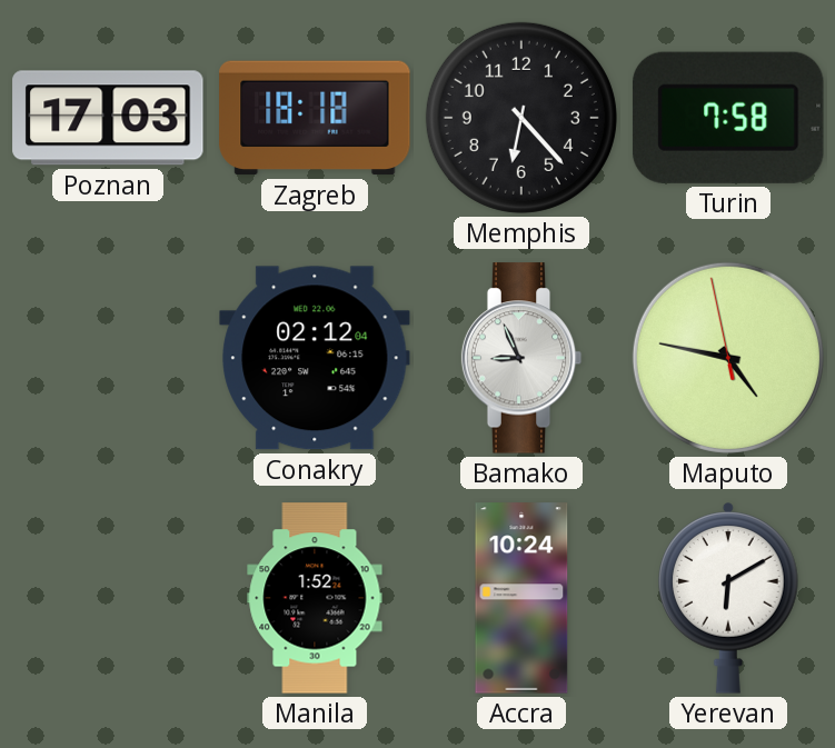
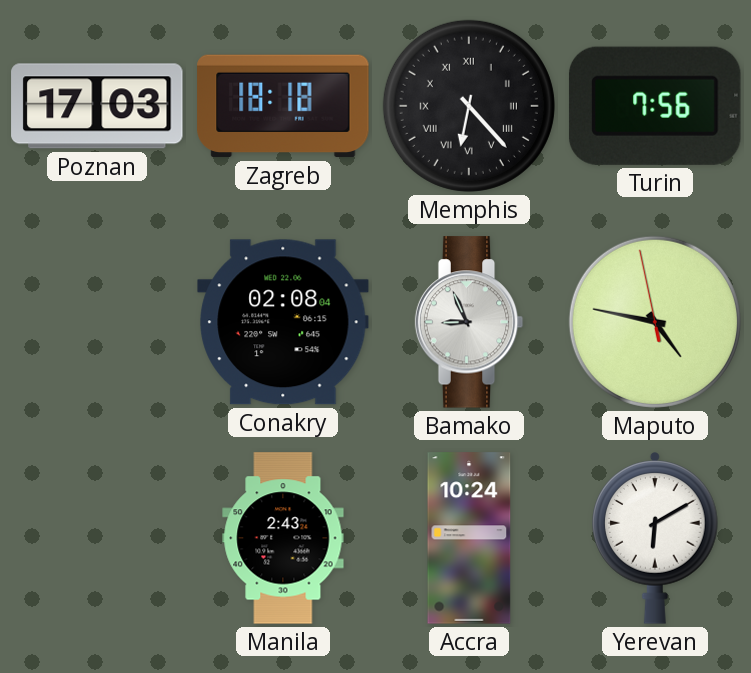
Memphis numerals: Arabic -> Roman (469, 106)
Turin: 7:58 -> 7:56 (655, 106)
Conakry: 02:12 -> 02:08 (283, 322)
Manila: 1:52 -> 2:43 (283, 538)
